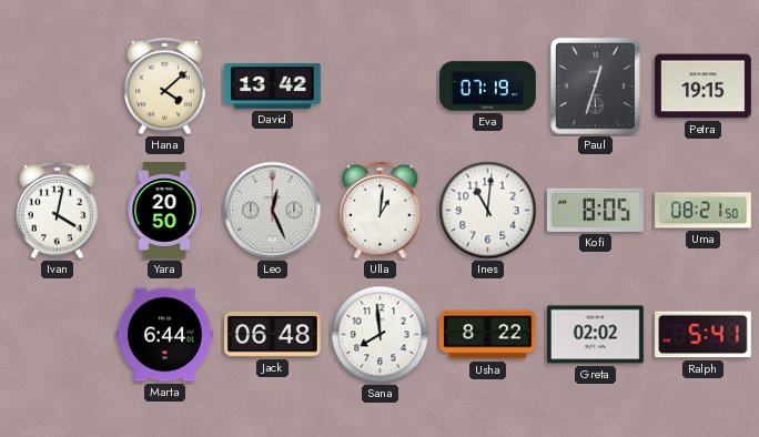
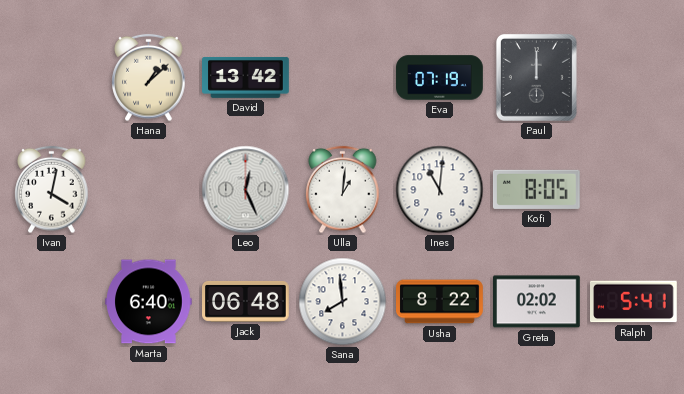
Hana: 4:08 -> 1:08 (149, 78)
Paul: 12:33 -> 12:00 (536, 77)
Petra: 19:15 -> none (704, 87)
Yara: 20:50 -> none (164, 211)
Uma: 08:21 -> none (704, 211)
Marta: 6:44 -> 6:40 (149, 302)
